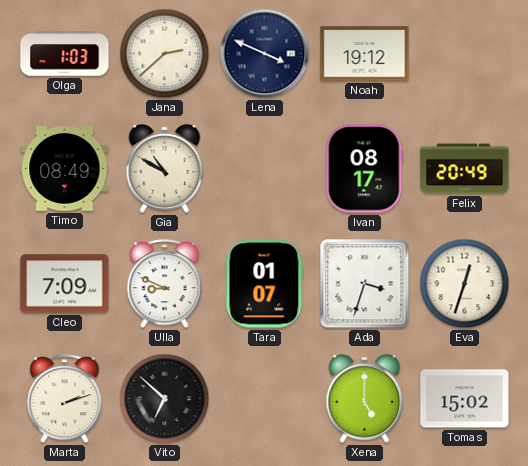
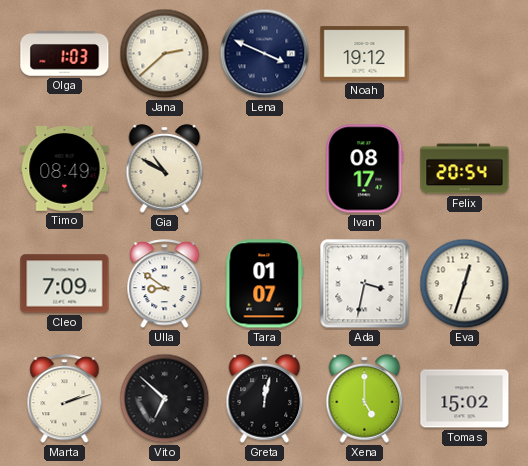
Felix: 20:49 -> 20:54 (465, 169)
Ulla: 8:49 -> 8:51 (165, 284)
Ada: 3:33 -> 3:32 (365, 284)
Greta: none -> 12:02 (265, 399)
